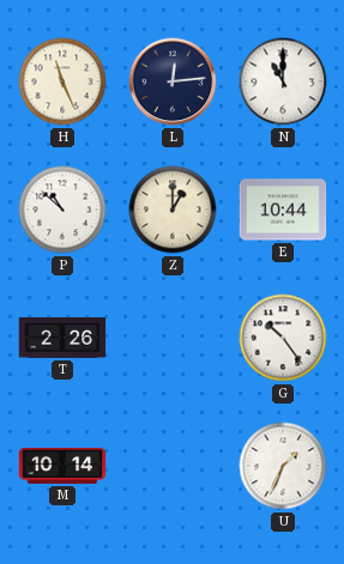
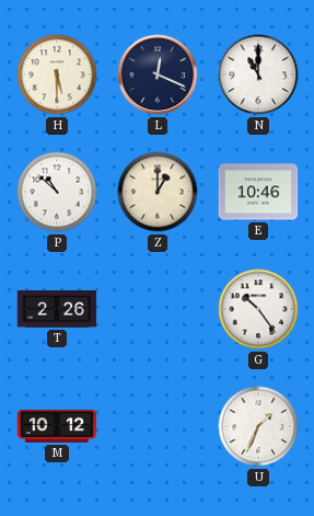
H: 11:26 -> 5:30 (57, 74)
L: 12:14 -> 12:19 (158, 74)
E: 10:44 -> 10:46 (258, 192)
M: 10:14 -> 10:12 (57, 426)
